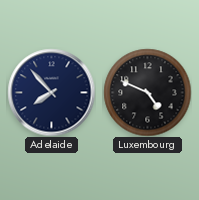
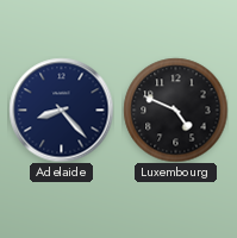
Adelaide: 7:53 -> 8:23 (61, 109)
